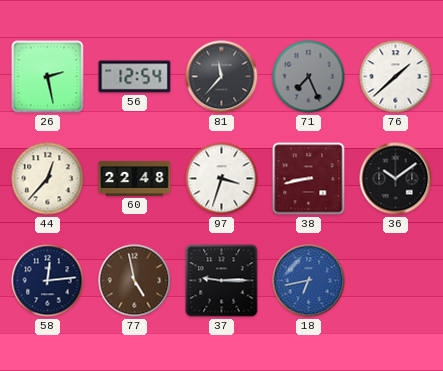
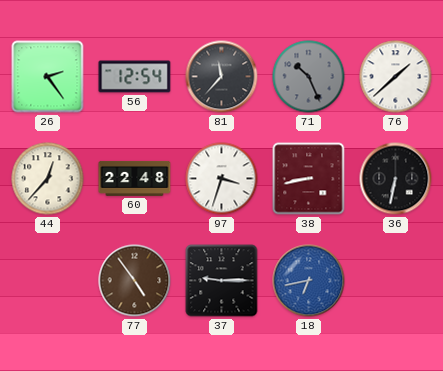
26: 2:28 -> 2:24 (48, 77)
71: 7:26 -> 10:26 (309, 77)
36: 10:09 -> 6:32 (396, 179)
58: 12:14 -> none (48, 281)
77: 4:58 -> 4:54 (135, 281)
